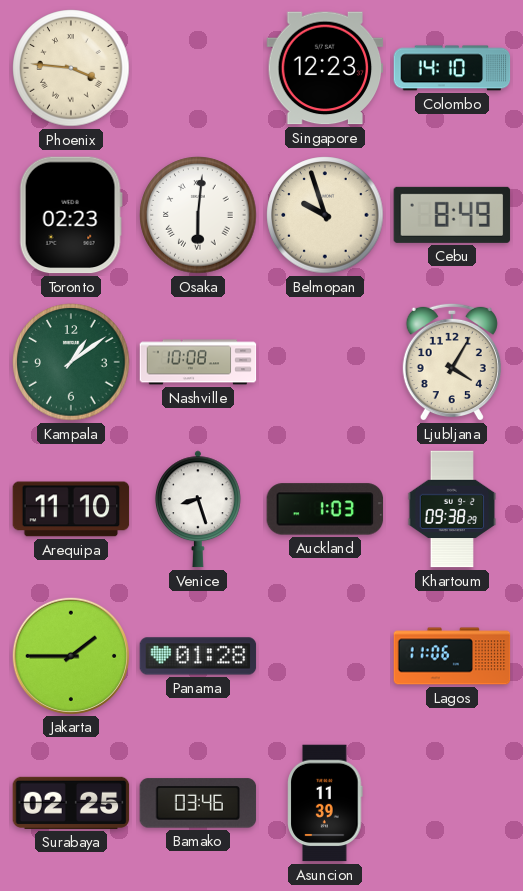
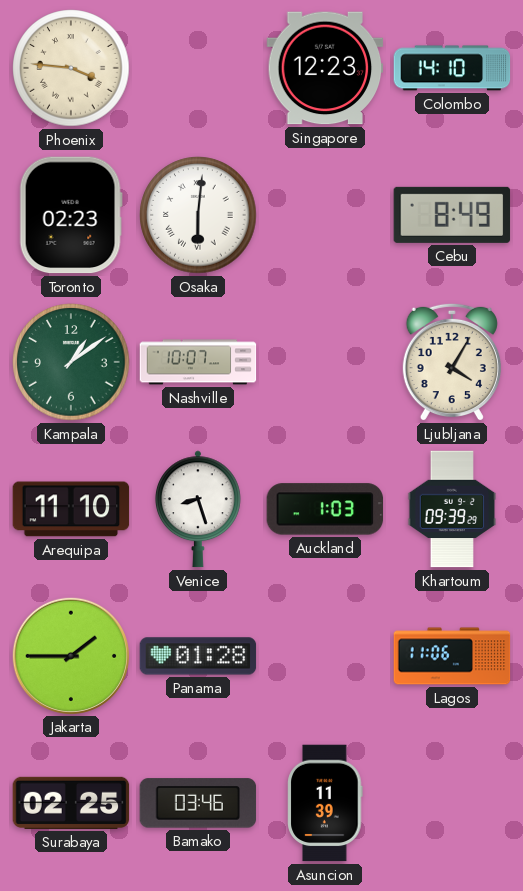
Belmopan: 9:57 -> none (325, 215)
Nashville: 10:08 -> 10:07 (198, 362)
Khartoum: 09:38 -> 09:39 (452, 509)
